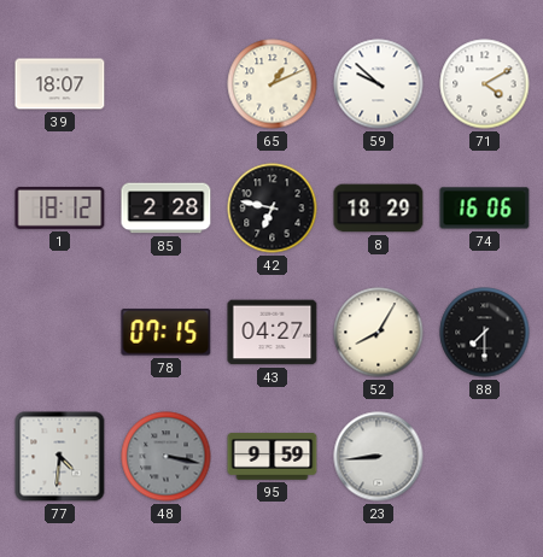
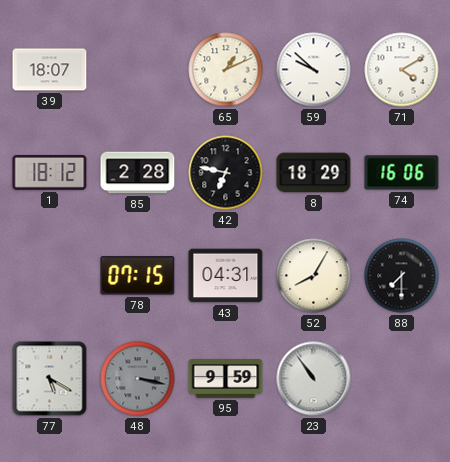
43: 04:27 -> 04:31 (226, 276)
77: 4:31 -> 5:20 (50, 379)
23: 8:44 -> 10:54 (314, 379)
